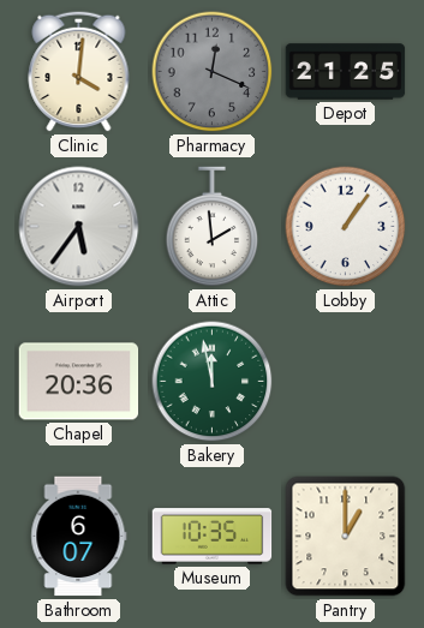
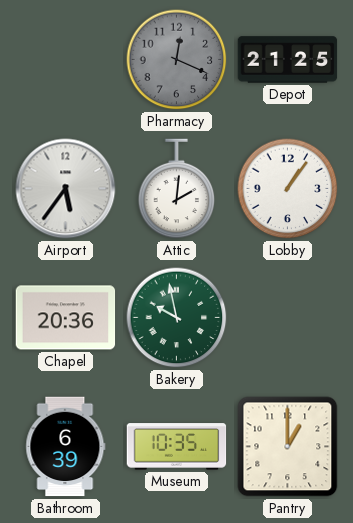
Clinic: 4:01 -> none (79, 71)
Attic: 1:59 -> 2:01 (177, 189)
Bakery: 11:58 -> 9:58 (177, 318)
Bathroom: 6:07 -> 6:39 (66, 447)
